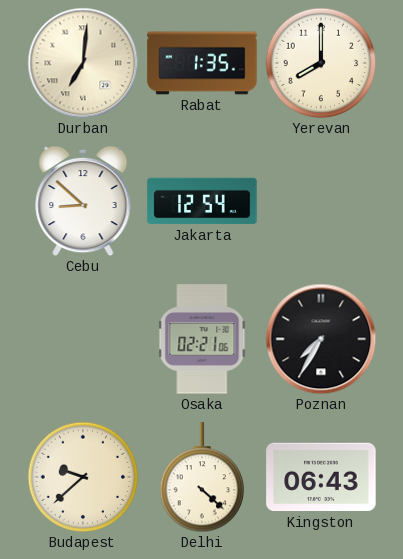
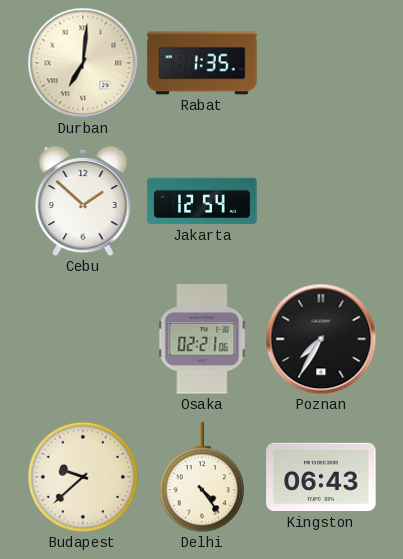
Yerevan: 8:00 -> none (321, 63)
Cebu: 8:52 -> 1:52 (83, 201)
Delhi: 4:22 -> 4:24 (201, 478)
